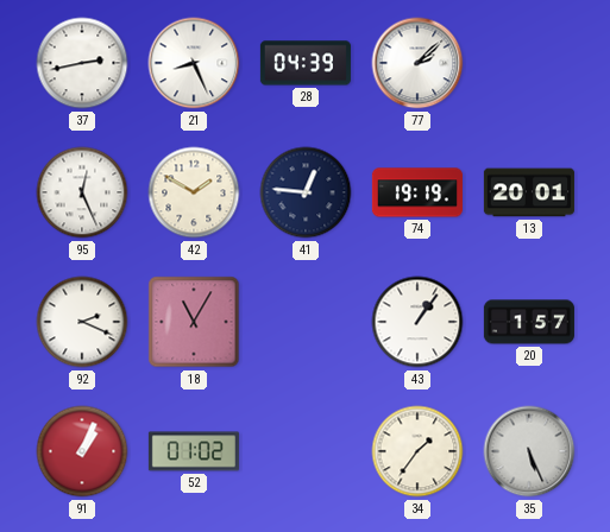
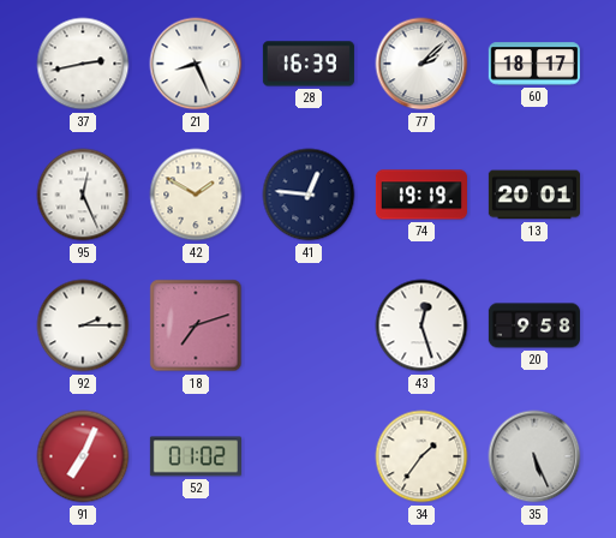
28: 04:39 -> 16:39 (309, 64)
60: none -> 18:17 (534, 64)
92: 2:19 -> 2:15 (83, 325)
18: 11:05 -> 7:12 (196, 325)
43: 1:06 -> 12:27 (421, 325)
20: 1:57 -> 9:58 (534, 325)
91: 1:04 -> 7:04 (83, 456)
